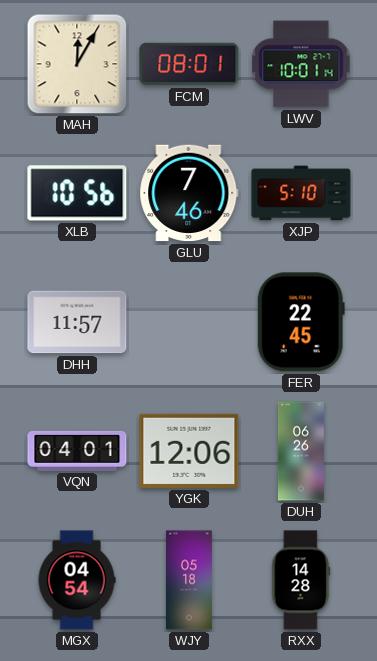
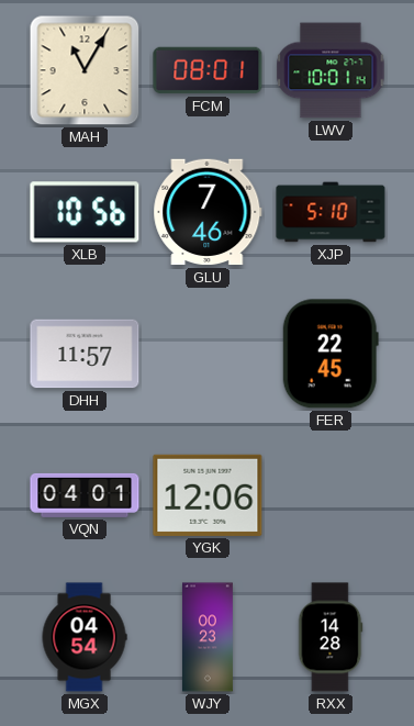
MAH: 12:05 -> 11:05 (85, 70)
DUH: 06:26 -> none (301, 451)
WJY: 05:18 -> 00:23 (208, 637)
